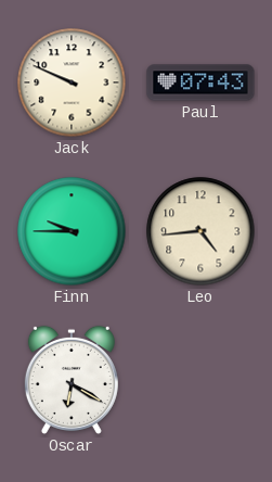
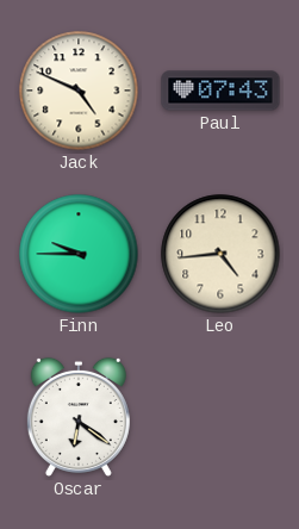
Jack: 9:49 -> 4:49 (79, 91)
Oscar: 6:20 -> 6:21 (79, 417)
